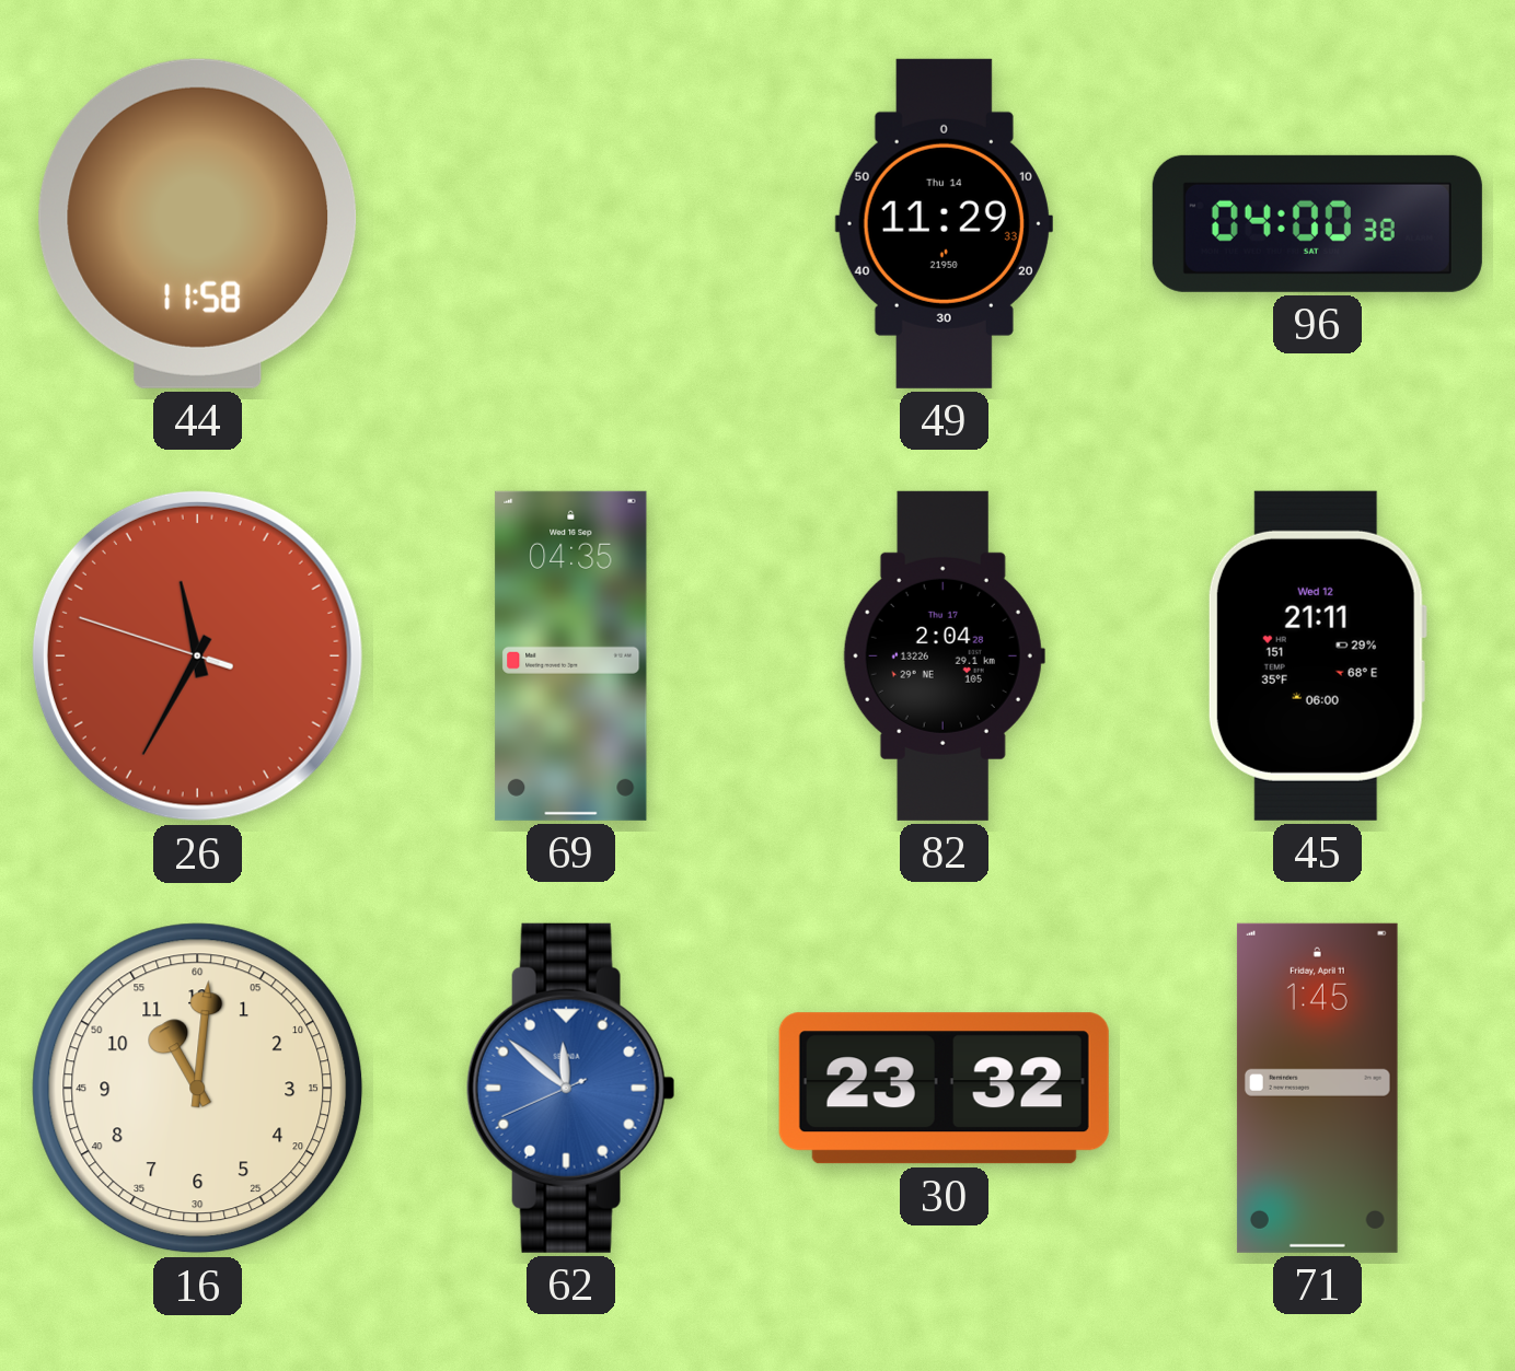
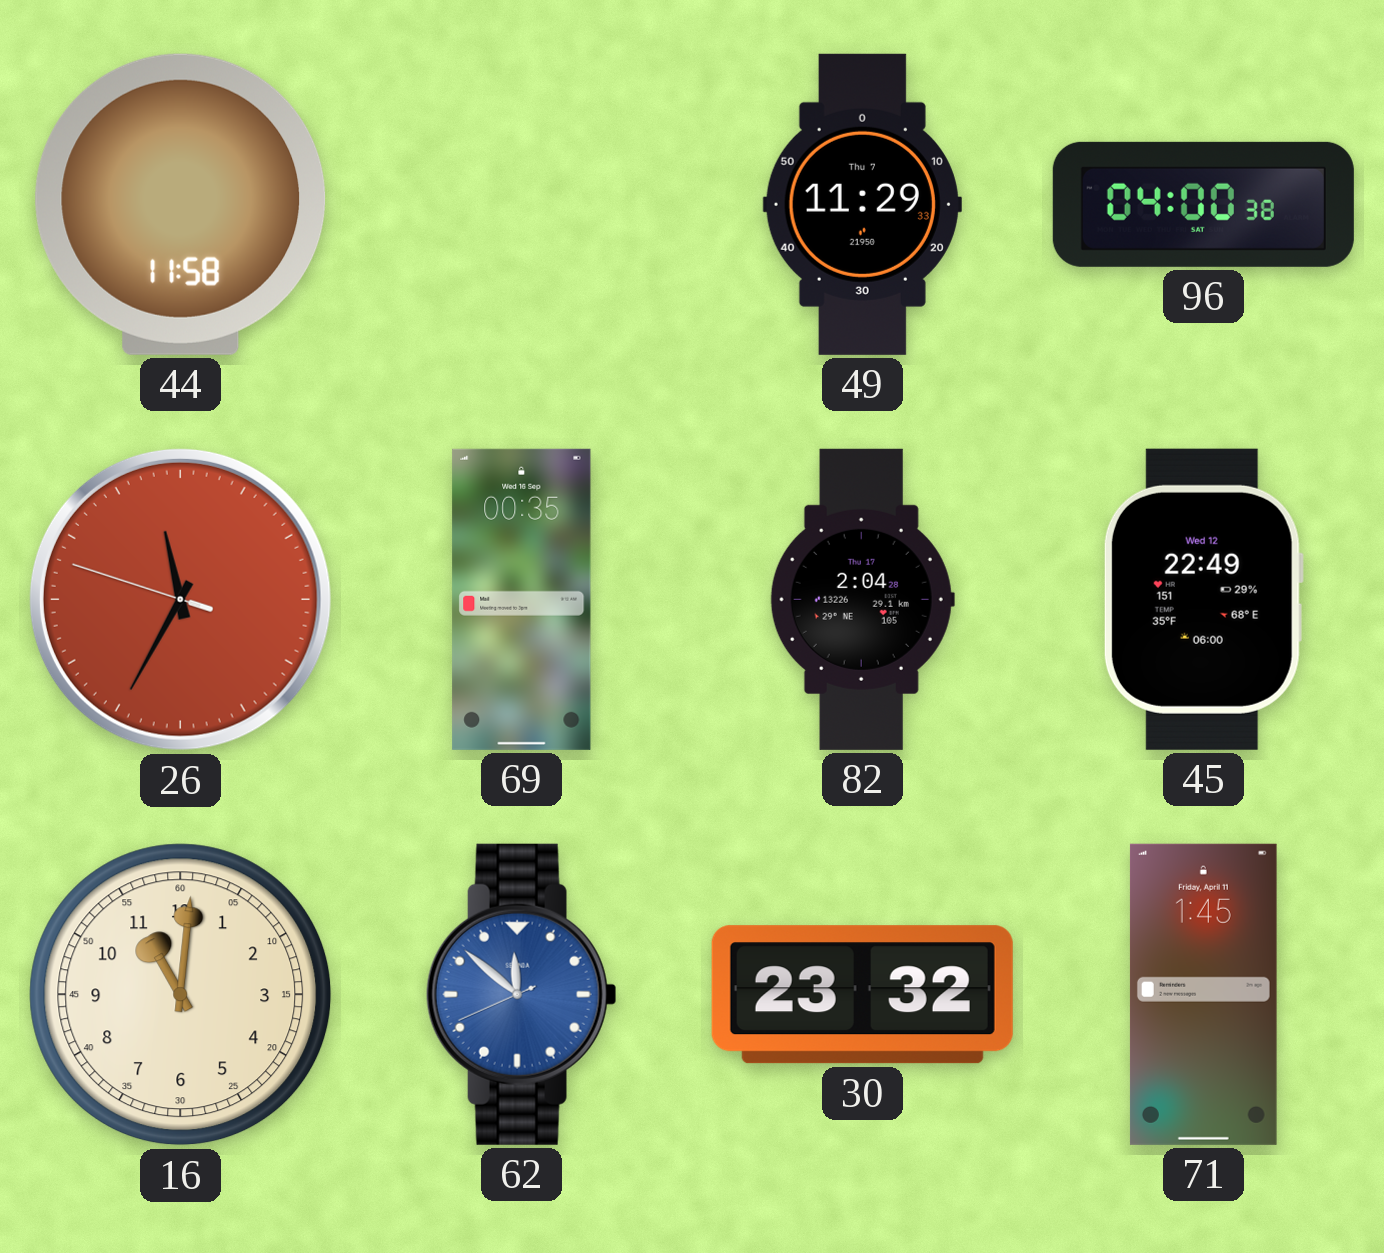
49 date: Thu 14 -> Thu 7 (862, 204)
69: 04:35 -> 00:35 (522, 599)
45: 21:11 -> 22:49 (1203, 599)
